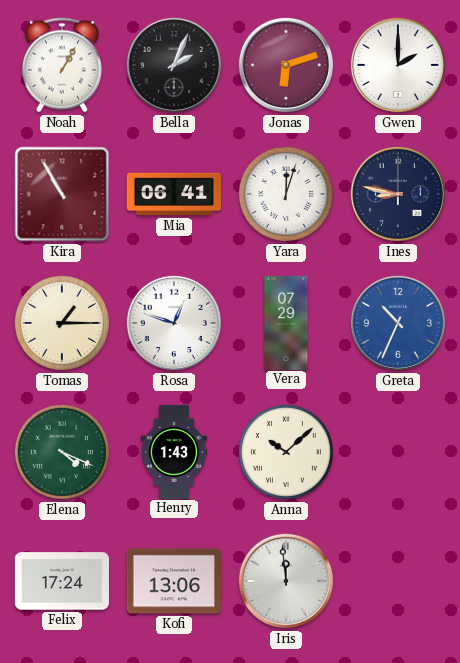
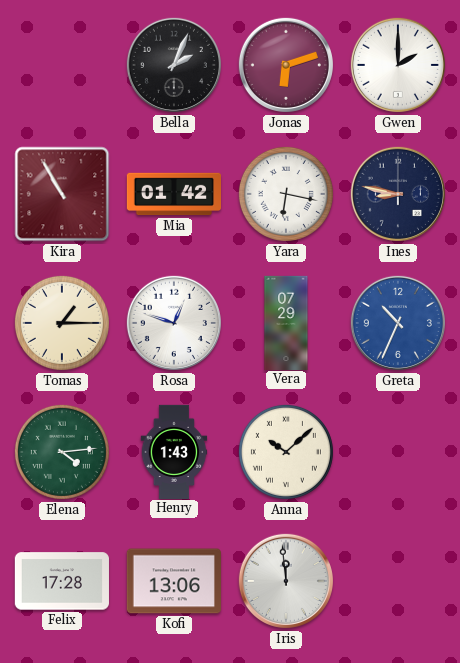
Noah: 1:05 -> none (62, 65)
Mia: 06:41 -> 01:42 (173, 194)
Yara: 12:03 -> 6:17 (286, 194)
Elena: 4:19 -> 4:14 (62, 452)
Felix: 17:24 -> 17:28 (62, 581)
